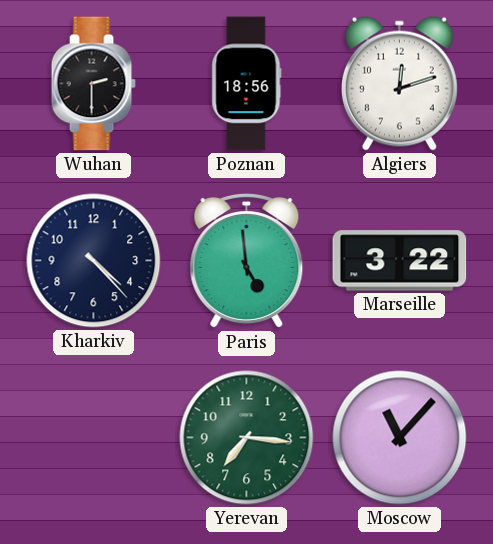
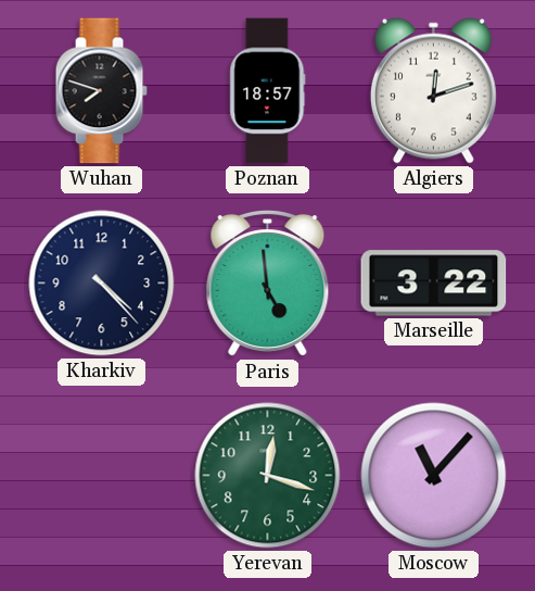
Wuhan: 2:30 -> 7:48 (101, 91)
Poznan: 18:56 -> 18:57 (268, 91)
Yerevan: 7:16 -> 12:18 (268, 476)
